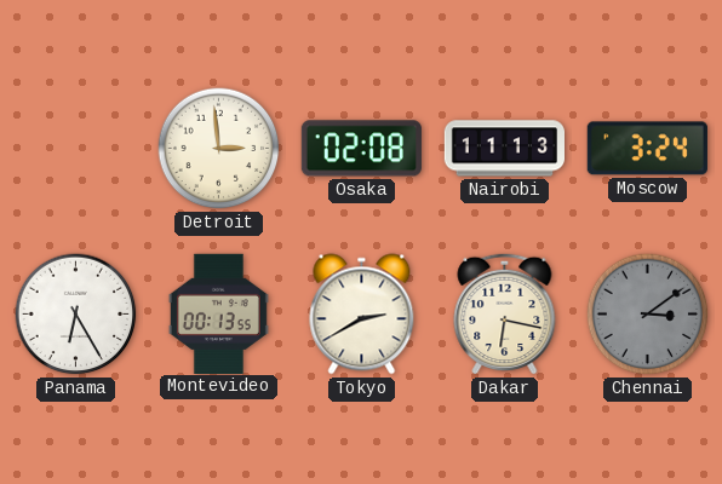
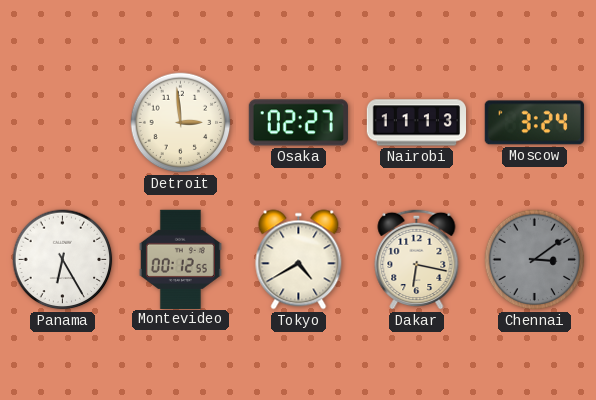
Osaka: 02:08 -> 02:27 (298, 123)
Montevideo: 00:13 -> 00:12 (180, 259)
Tokyo: 2:40 -> 4:40 (299, 260)
